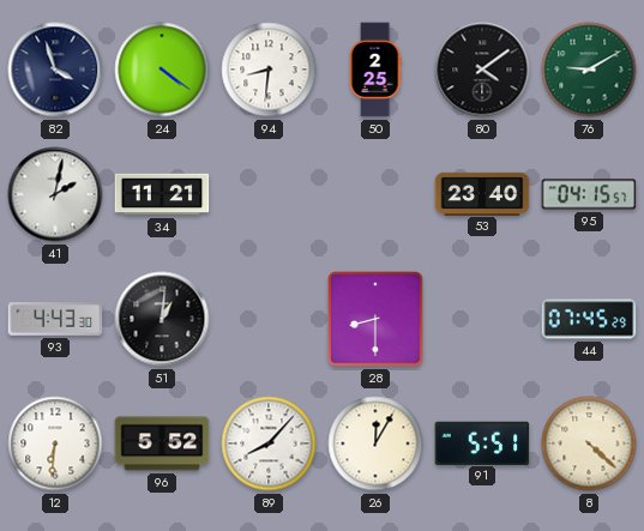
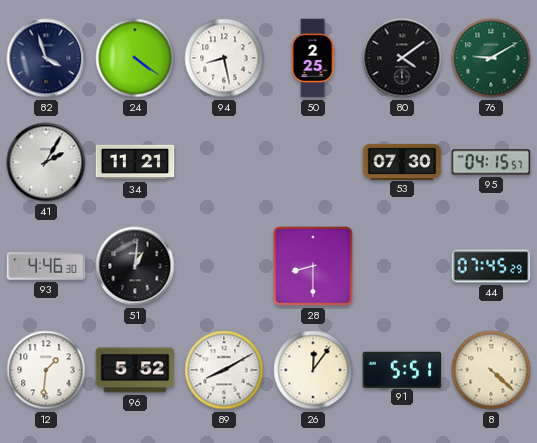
94: 8:31 -> 8:28 (224, 58)
41: 2:02 -> 2:05 (46, 162)
53: 23:40 -> 07:30 (402, 161)
93: 4:43 -> 4:46 (46, 266)
12: 6:31 -> 1:31 (46, 370)
89: 8:07 -> 8:10 (224, 370)
26: 12:05 -> 12:06 (313, 370)
